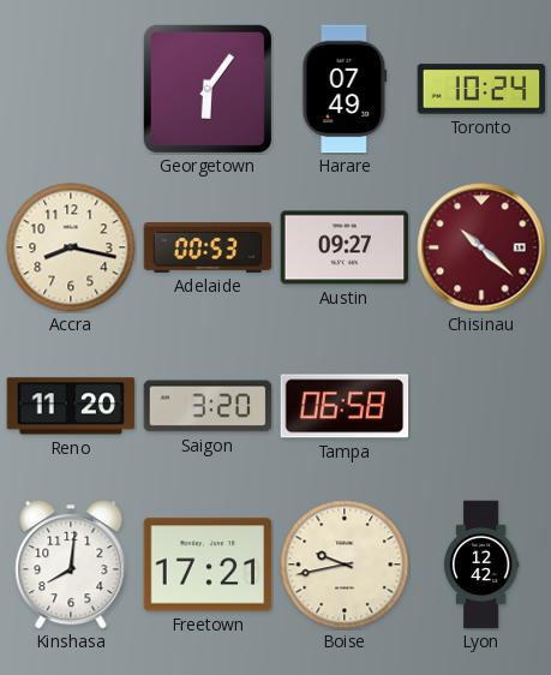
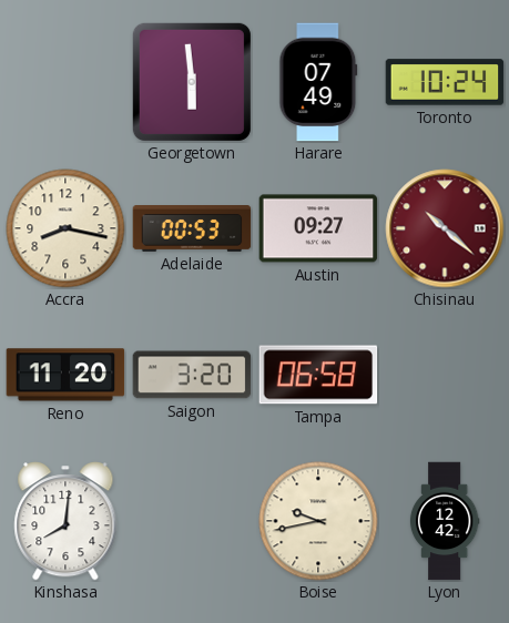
Georgetown: 6:06 -> 5:59 (192, 82)
Freetown: 17:21 -> none (208, 565)
